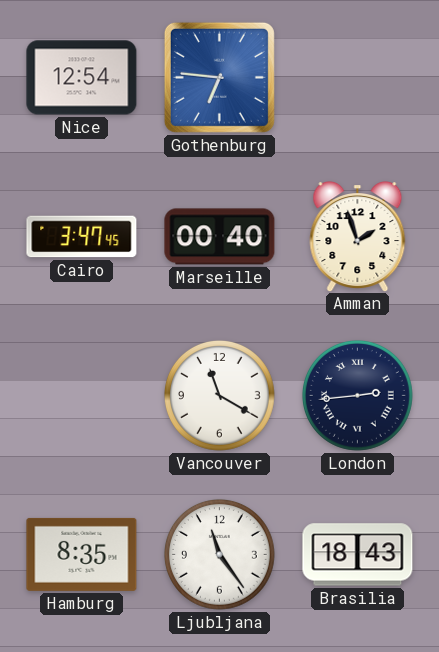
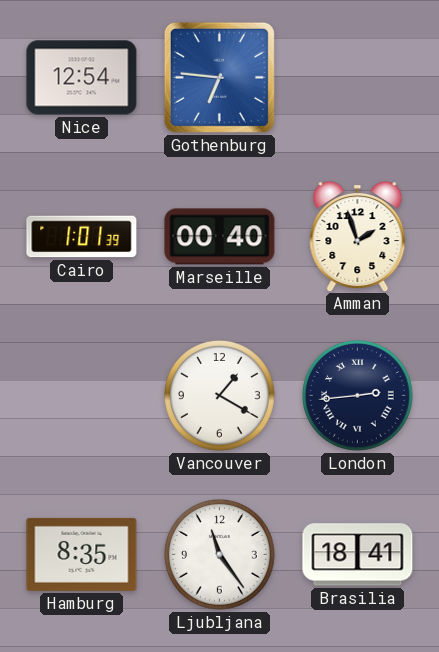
Cairo: 3:47 -> 1:01 (82, 237)
Vancouver: 11:20 -> 1:20 (219, 395)
Brasilia: 18:43 -> 18:41 (358, 555)
